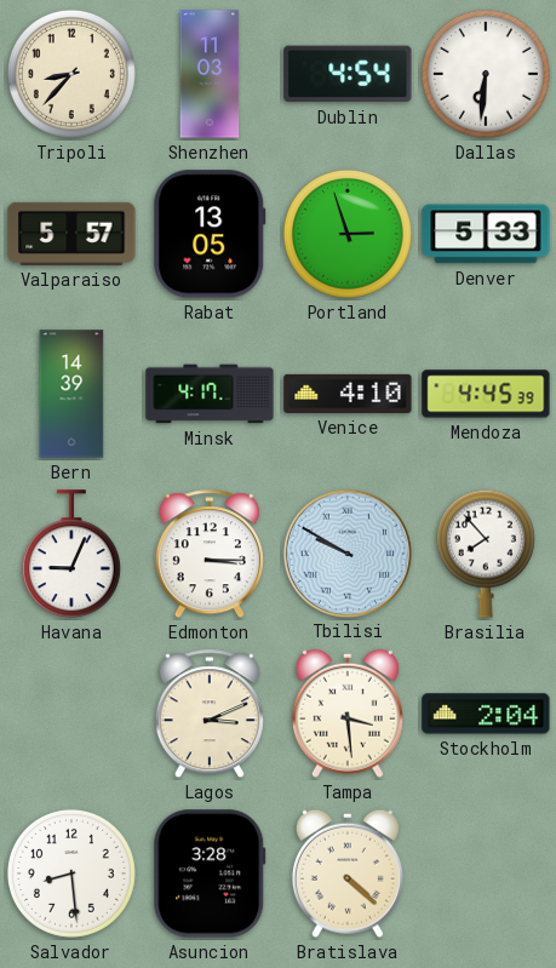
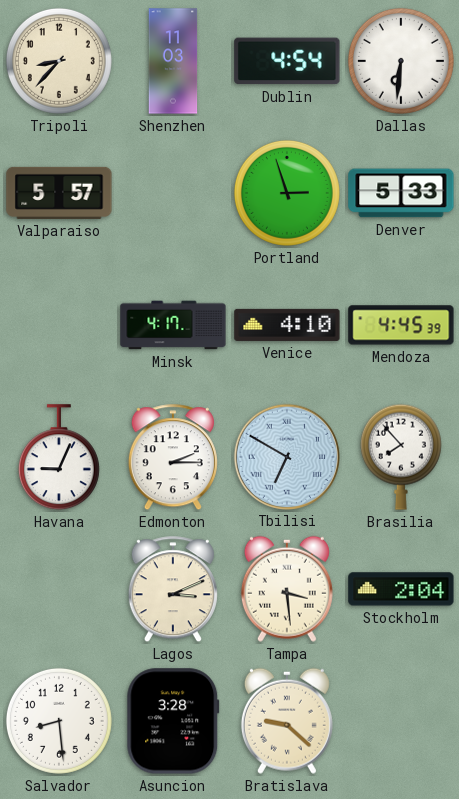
Rabat: 13:05 -> none (210, 234)
Bern: 14:39 -> none (71, 394)
Edmonton: 3:15 -> 2:15 (173, 458)
Tbilisi: 9:50 -> 6:50 (286, 456)
Bratislava: 4:22 -> 9:22 (287, 721)
